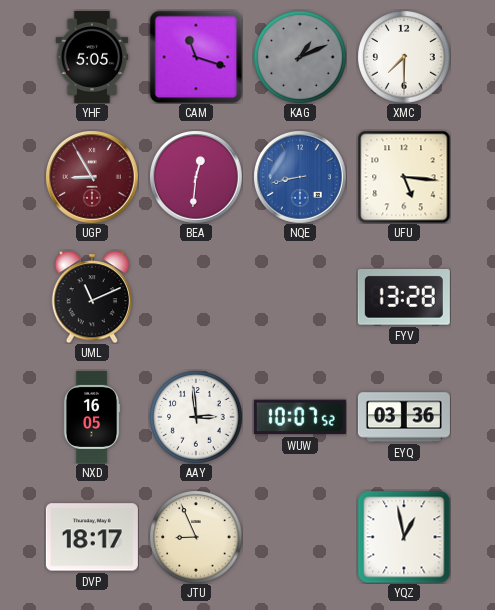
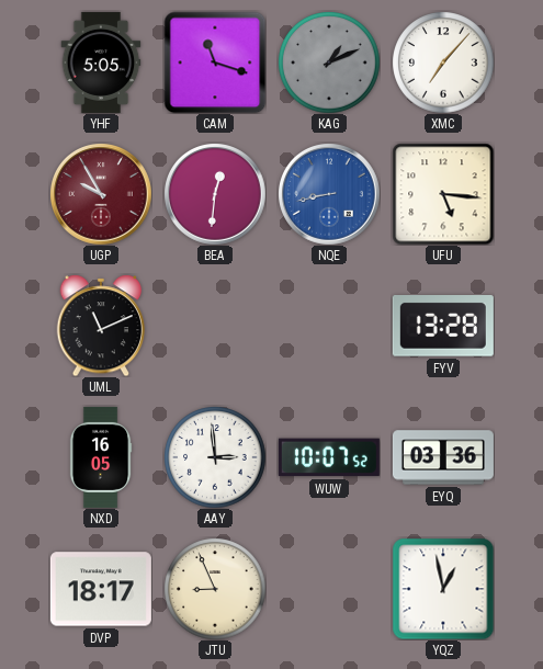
XMC: 7:30 -> 7:07 (443, 63)
UGP: 8:55 -> 9:55 (101, 194)
